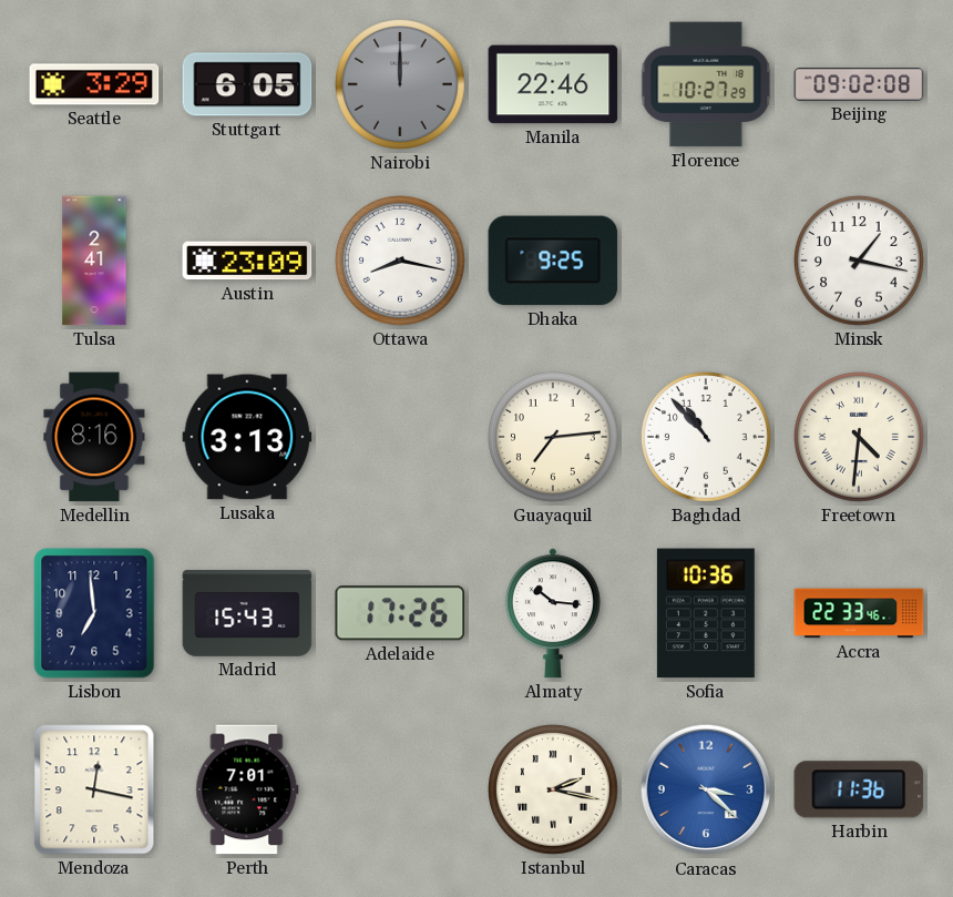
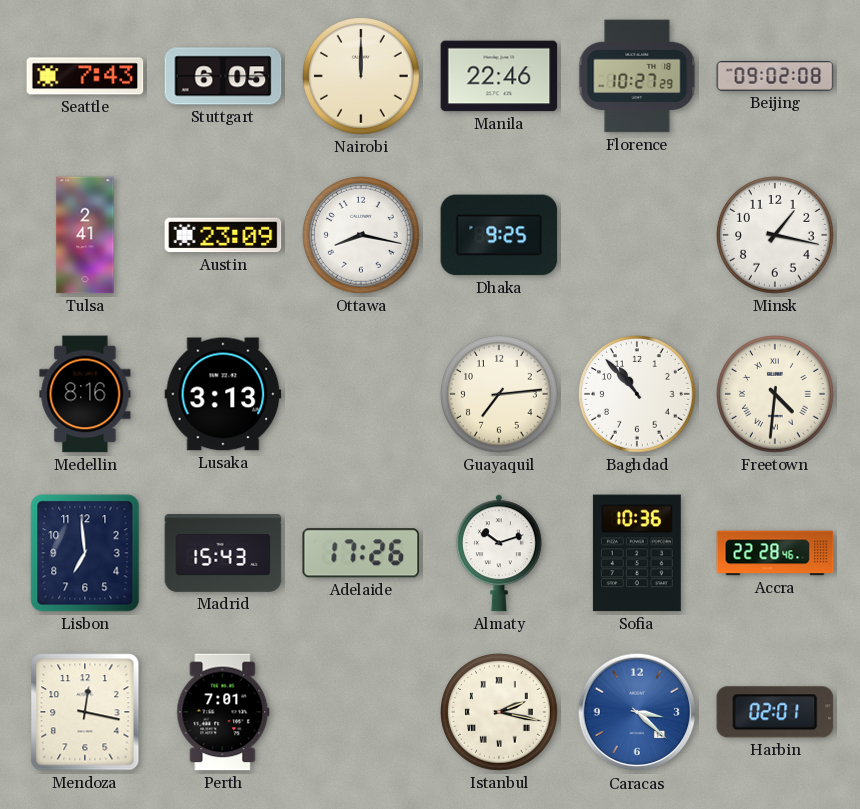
Seattle: 3:29 -> 7:43 (85, 76)
Nairobi dial: grey -> cream (362, 77)
Almaty: 10:16 -> 10:12 (499, 553)
Accra: 22:33 -> 22:28 (775, 553)
Harbin: 11:36 -> 02:01 (775, 712)
